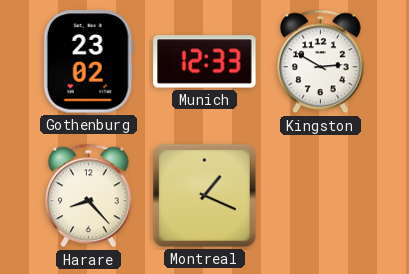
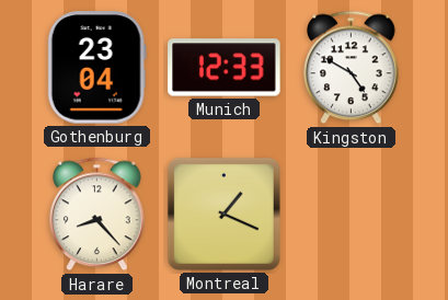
Gothenburg: 23:02 -> 23:04 (96, 68)
Kingston: 2:50 -> 4:50 (352, 68)
